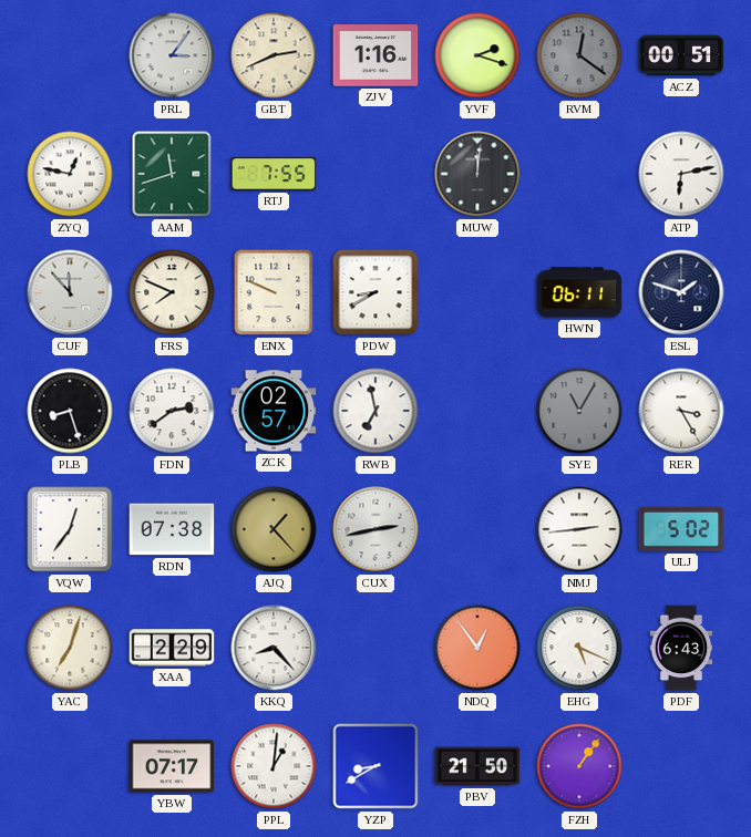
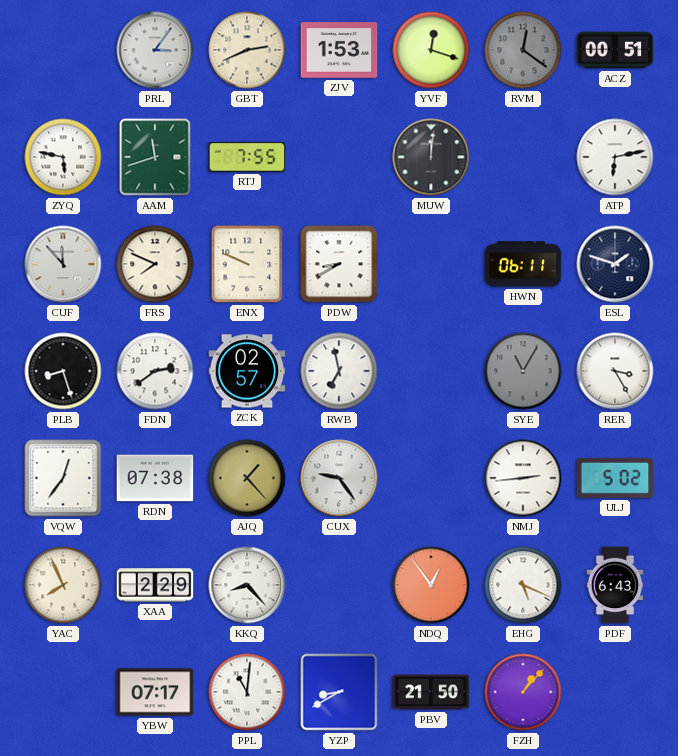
ZJV: 1:16 -> 1:53 (339, 50)
YVF: 2:18 -> 12:18 (431, 50)
ZYQ: 12:47 -> 5:47 (63, 157)
CUX: 2:43 -> 9:24 (339, 478)
YAC: 7:03 -> 7:56 (63, 585)
PPL: 1:01 -> 11:01 (247, 692)
FZH: 1:06 -> 1:07 (523, 692)
